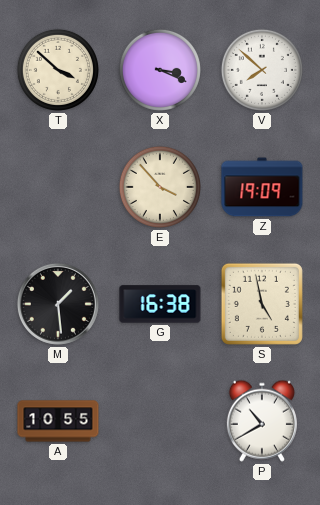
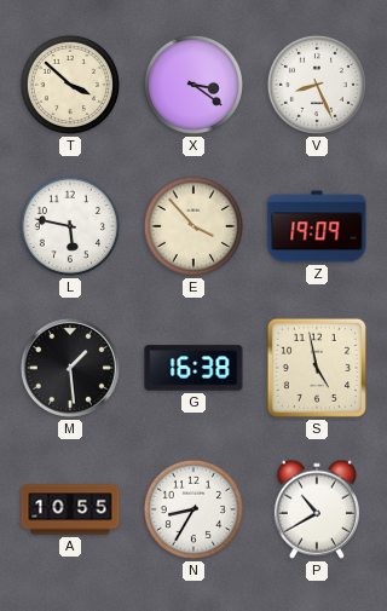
X: 3:19 -> 3:21 (193, 85)
V: 7:52 -> 8:26 (317, 85)
L: none -> 5:47 (70, 226)
N: none -> 8:35 (193, 509)
